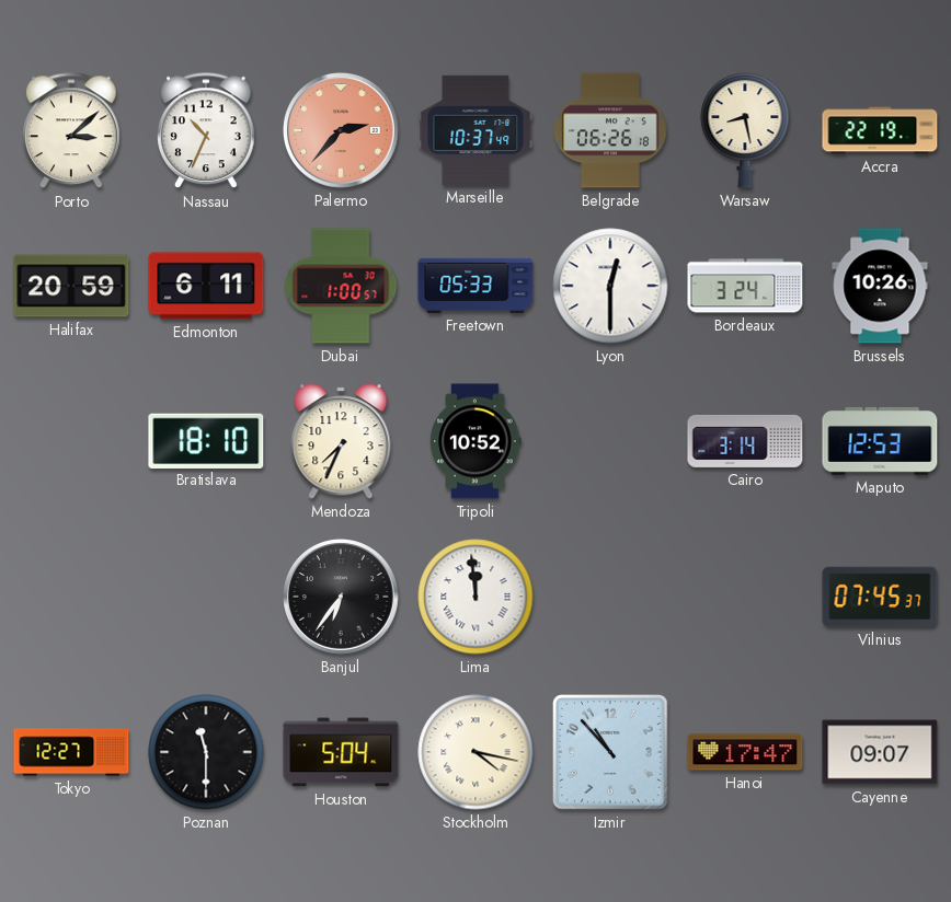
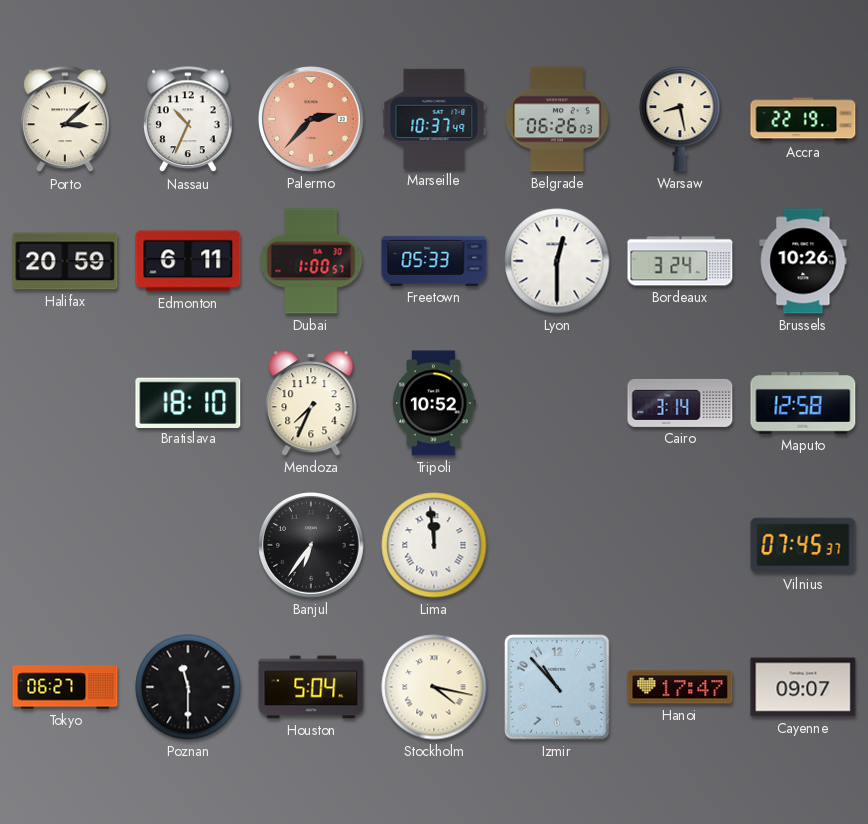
Belgrade: 06:26:18 -> 06:26:03 (557, 119)
Maputo: 12:53 -> 12:58 (803, 403)
Tokyo: 12:27 -> 06:27 (65, 687)
